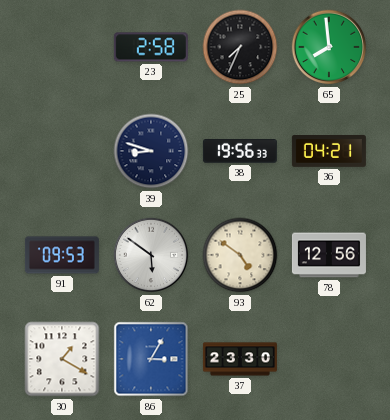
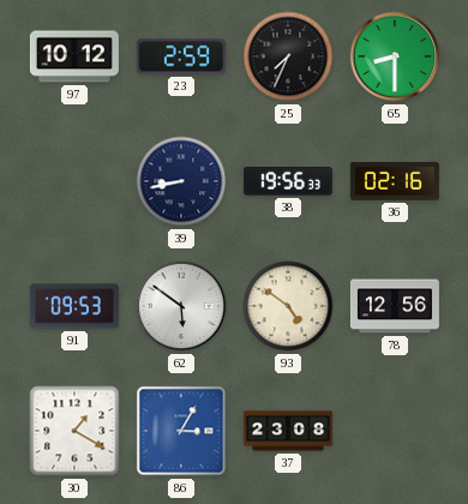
97: none -> 10:12 (74, 56)
23: 2:58 -> 2:59 (181, 56)
65: 7:59 -> 8:30 (395, 56)
39: 8:48 -> 8:43 (181, 181)
36: 04:21 -> 02:16 (395, 182)
37: 23:30 -> 23:08 (288, 431)
